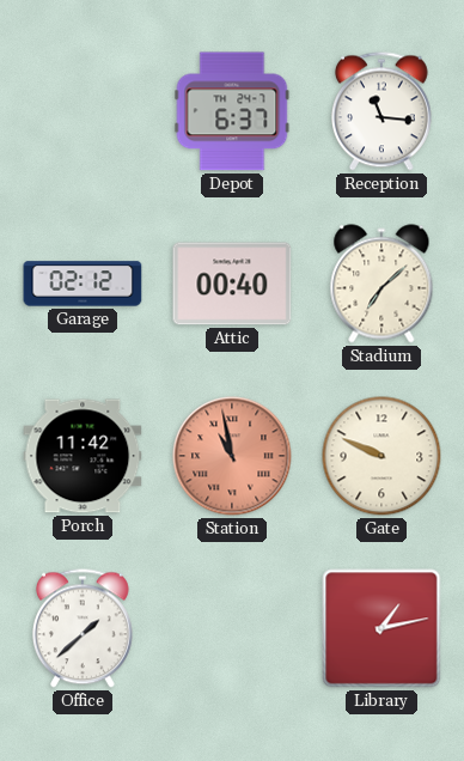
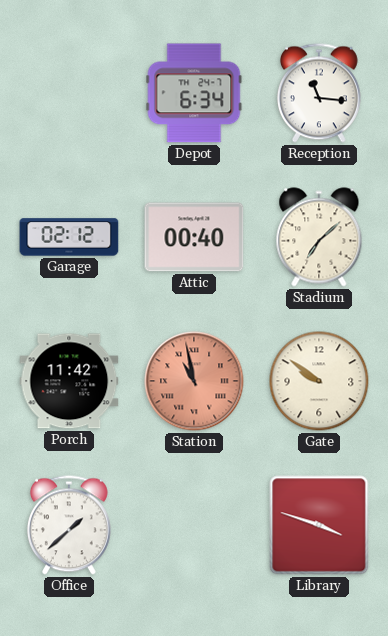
Depot: 6:37 -> 6:34 (194, 93)
Gate: 9:49 -> 9:51 (319, 381)
Library: 1:13 -> 3:48 (319, 525)
